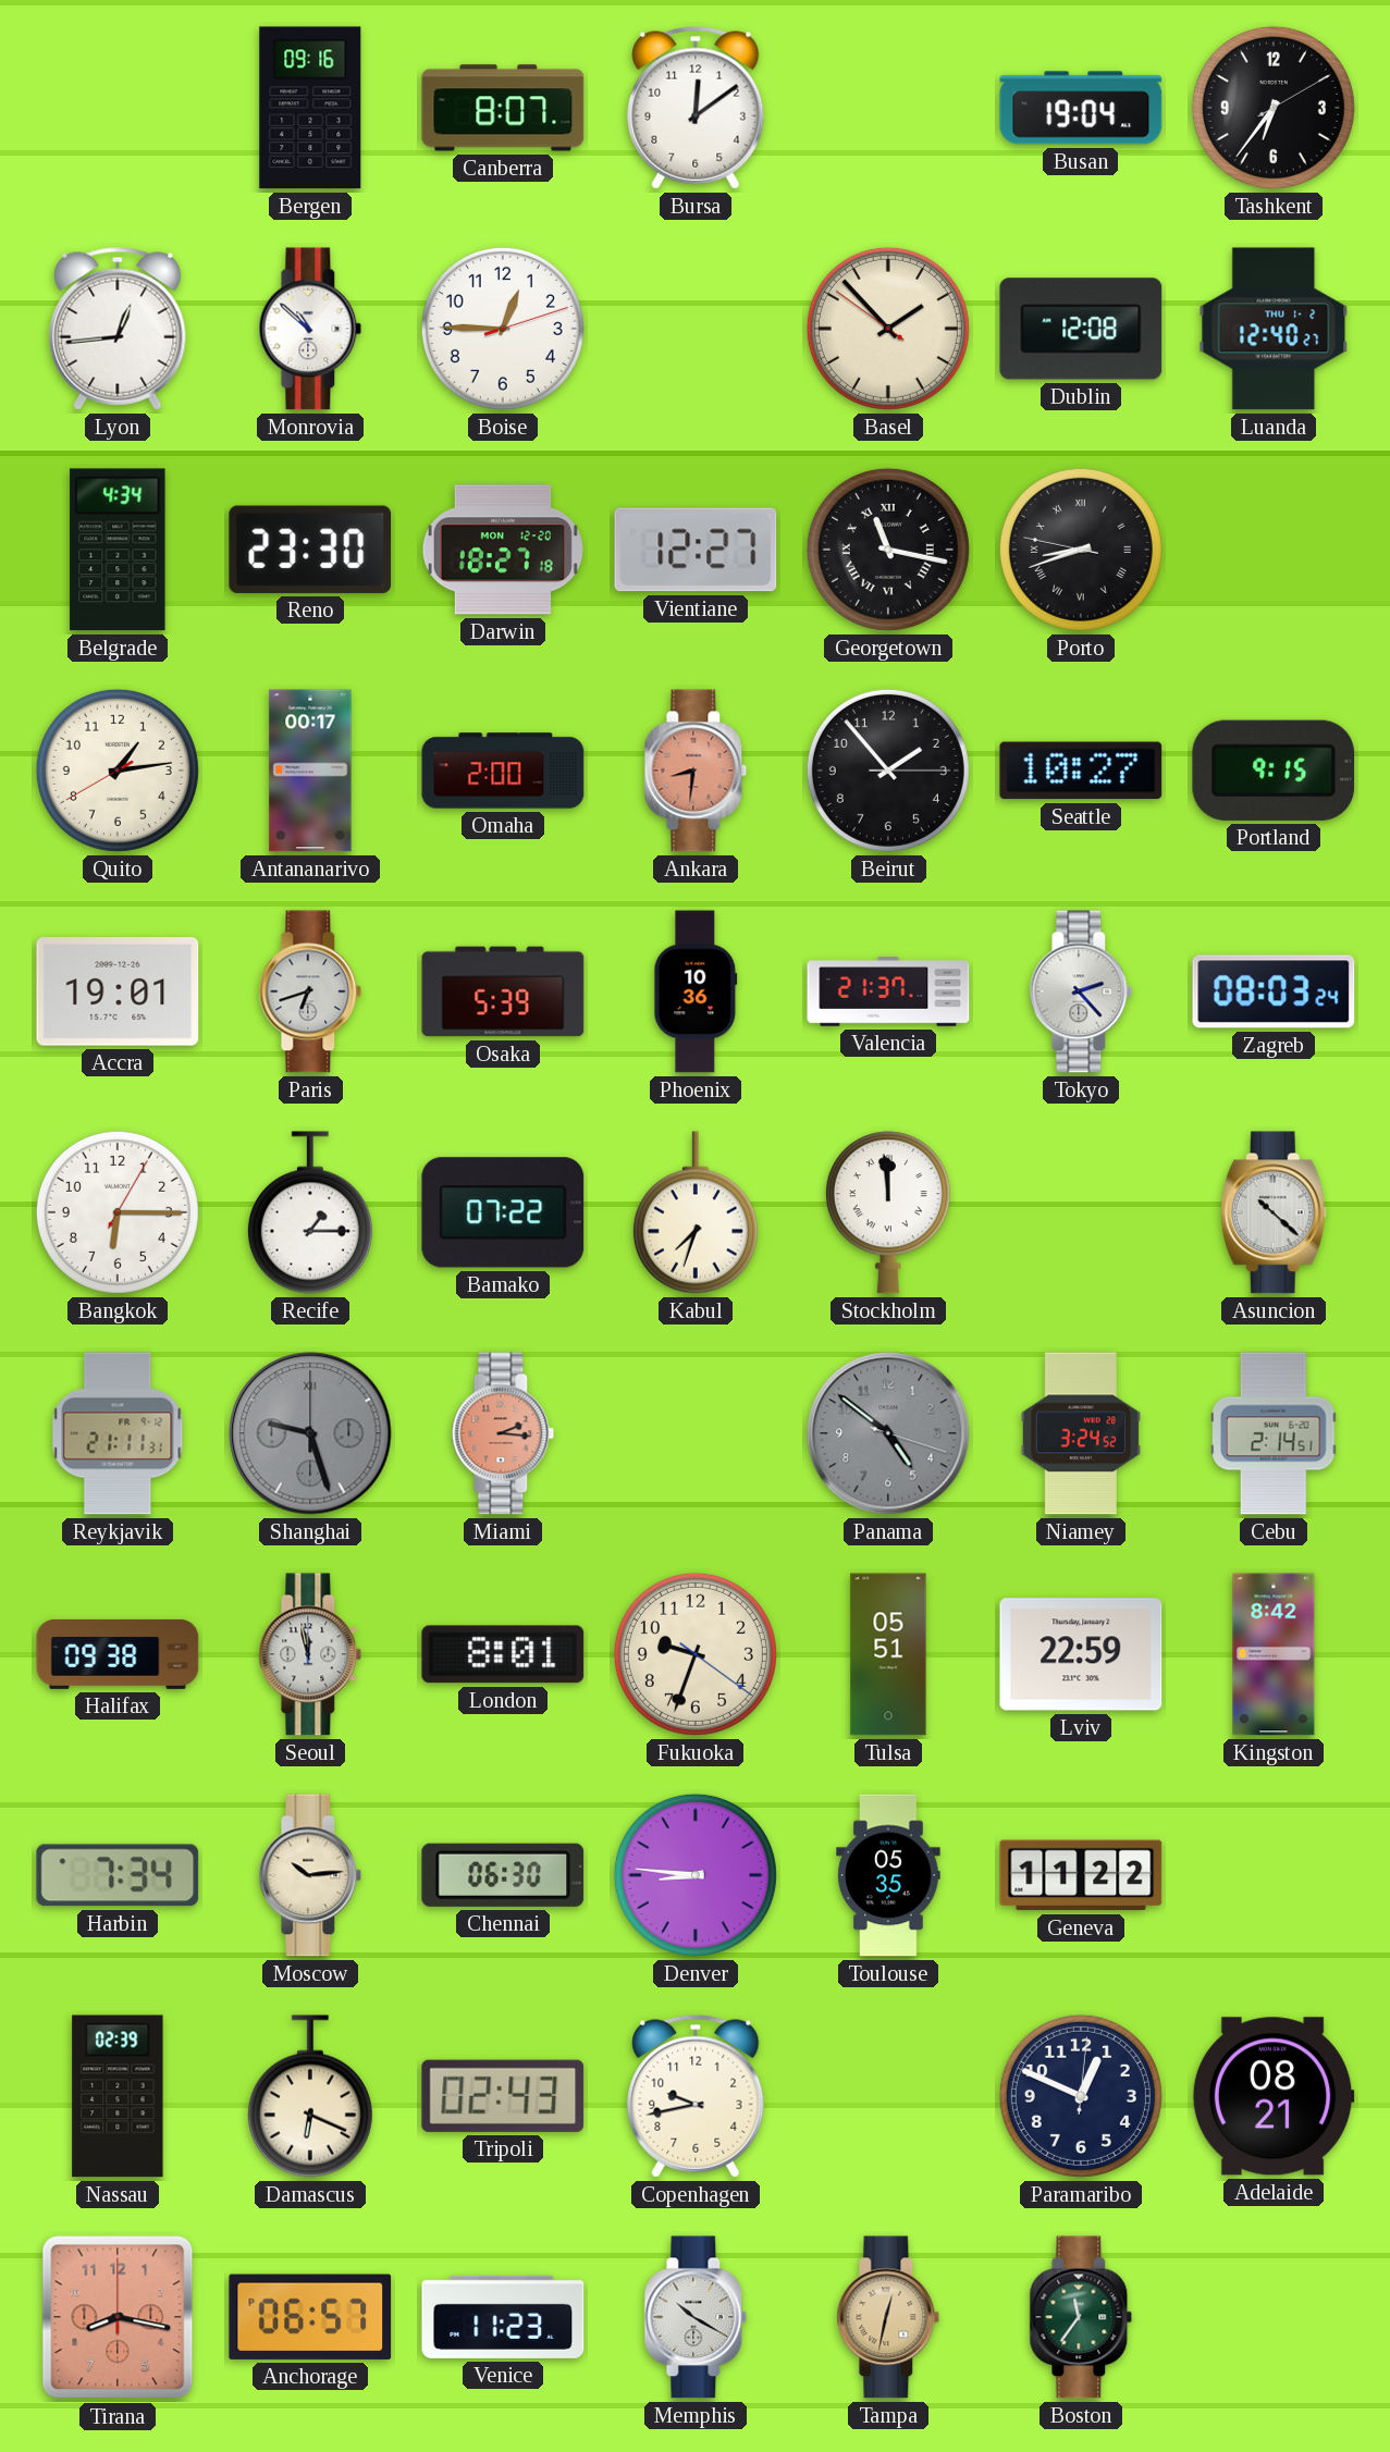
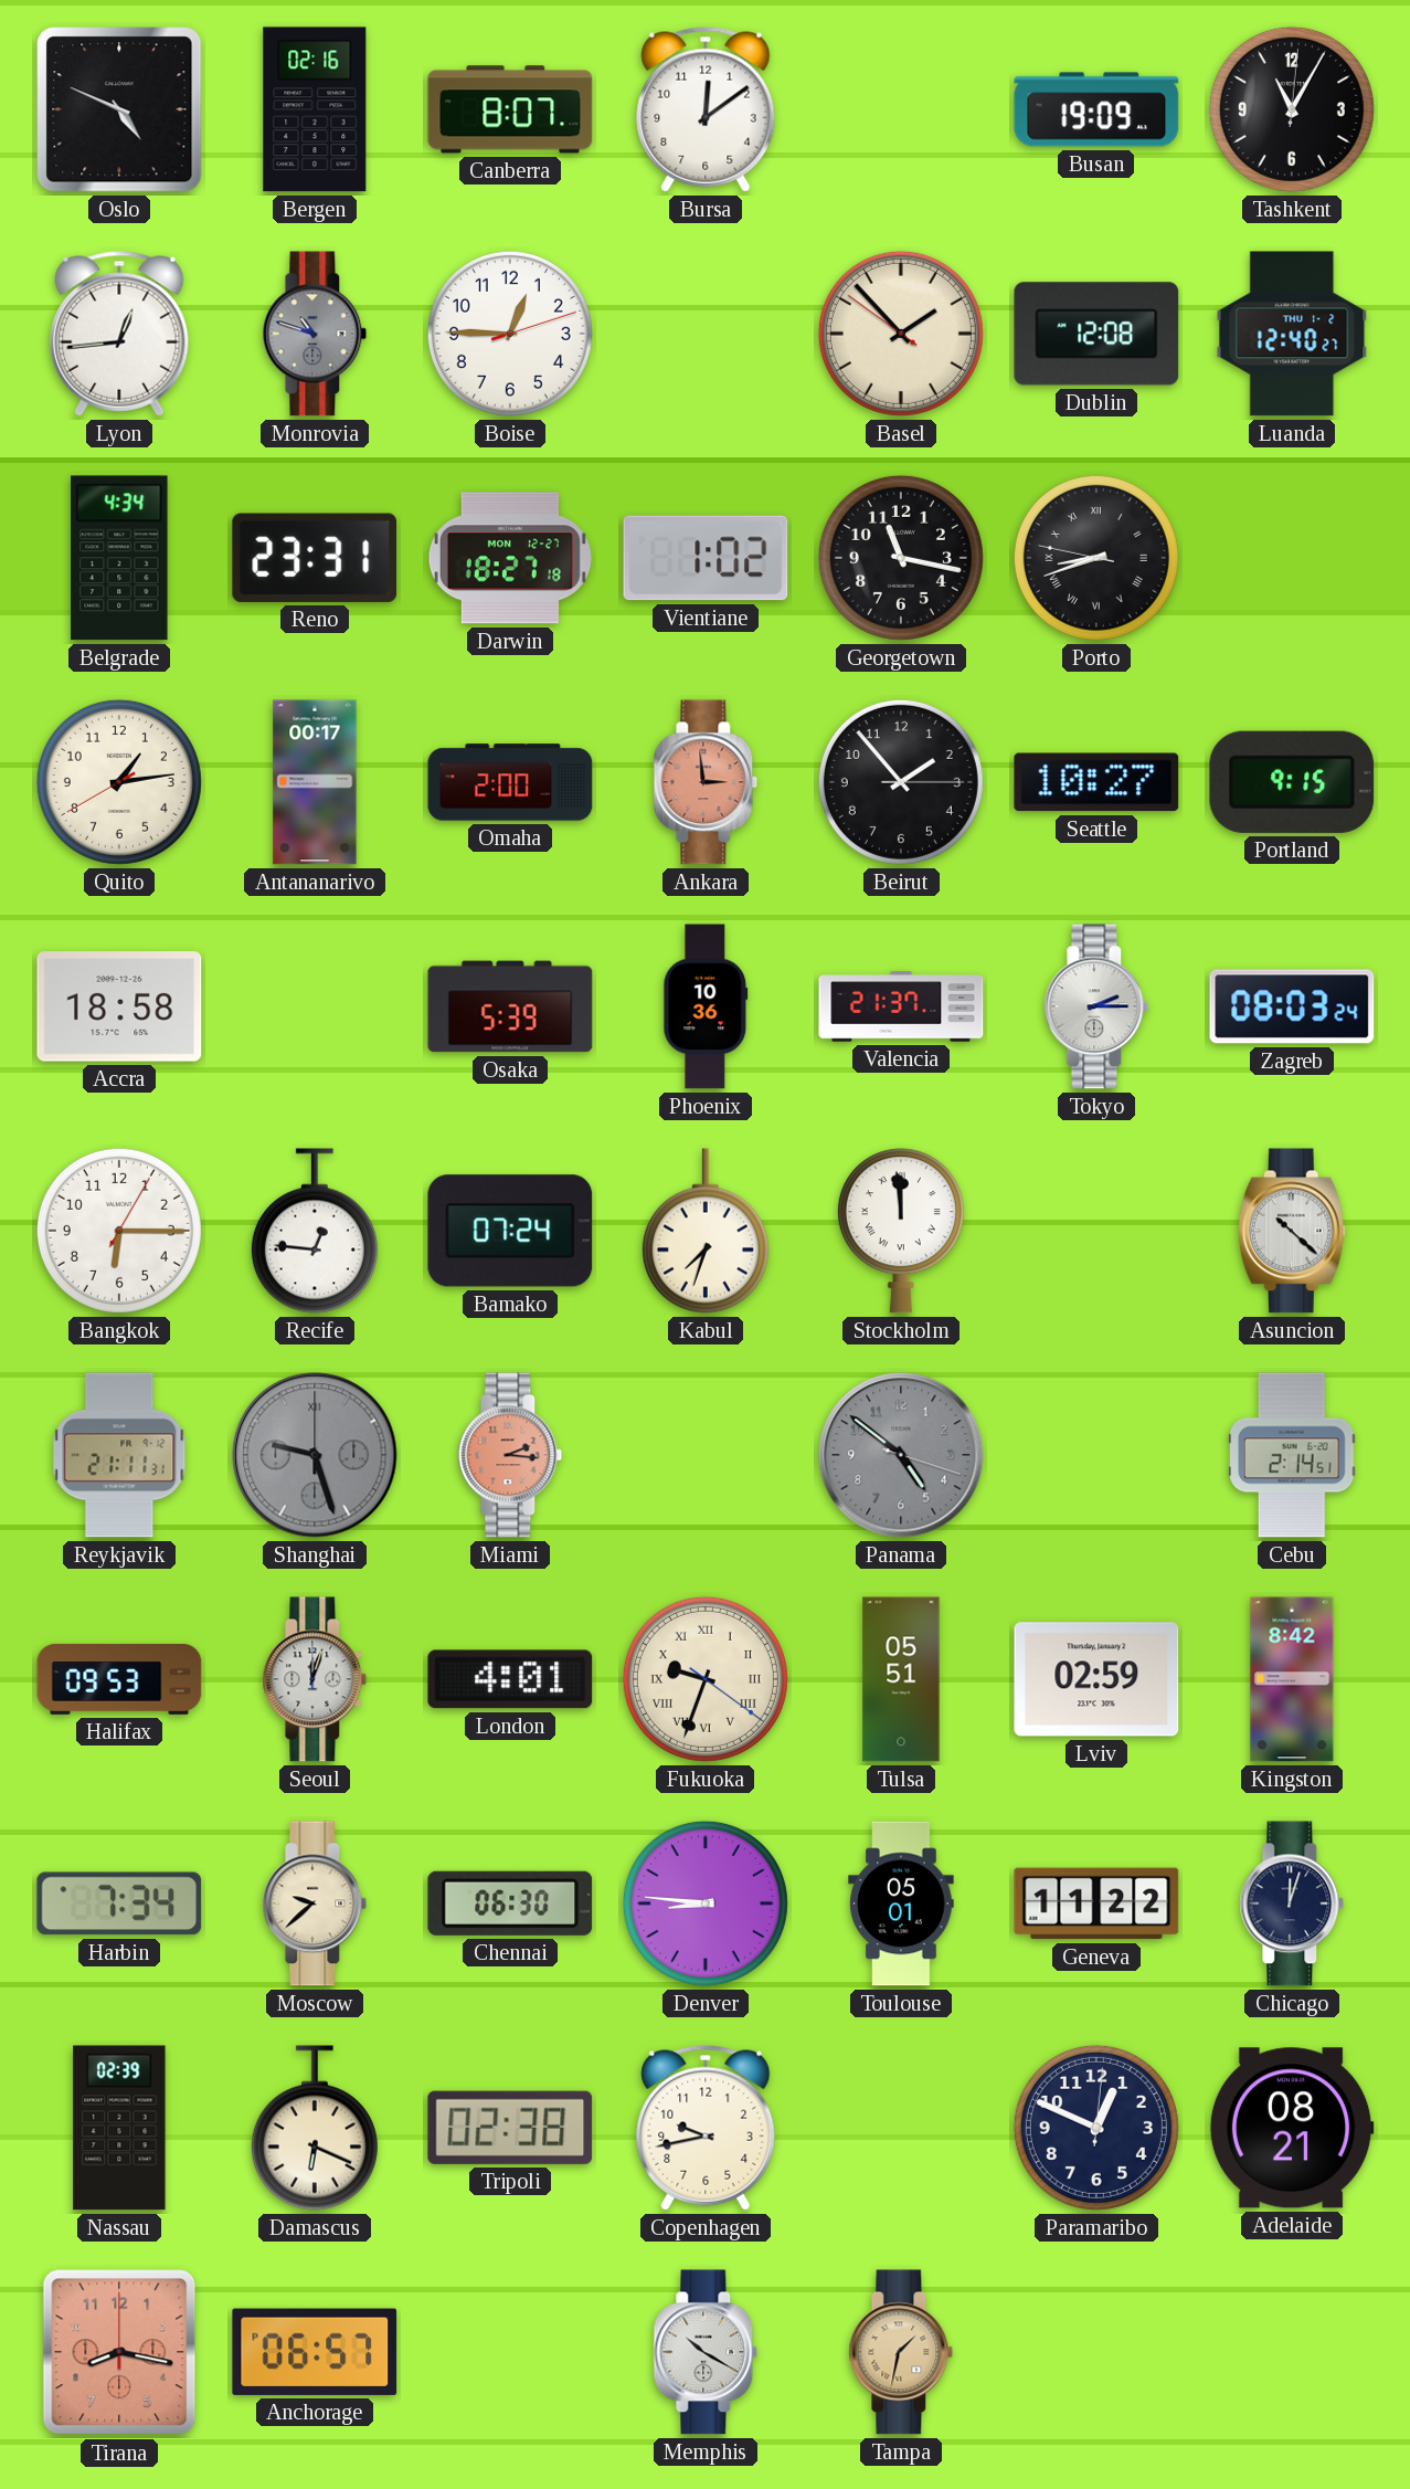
Oslo: none -> 4:49 (119, 109)
Bergen: 09:16 -> 02:16 (315, 109)
Busan: 19:04 -> 19:09 (1096, 109)
Tashkent: 6:36 -> 11:05 (1292, 109)
Monrovia: 10:52 -> 10:48 (315, 334)
Monrovia dial: white -> grey (315, 334)
Reno: 23:30 -> 23:31 (315, 558)
Darwin date: MON 12-20 -> MON 12-27 (510, 558)
Vientiane: 12:27 -> 1:02 (706, 558)
Georgetown numerals: Roman -> Arabic (901, 558)
Ankara: 8:31 -> 2:59 (706, 782)
Accra: 19:01 -> 18:58 (119, 1006)
Paris: 6:42 -> none (310, 991)
Tokyo: 2:23 -> 2:15 (1096, 1006)
Recife: 1:15 -> 12:46 (315, 1231)
Bamako: 07:22 -> 07:24 (510, 1231)
Niamey: 3:24 -> none (1080, 1433)
Halifax: 09:38 -> 09:53 (119, 1679)
Seoul: 11:58 -> 12:03 (315, 1679)
London: 8:01 -> 4:01 (510, 1679)
Fukuoka numerals: Arabic -> Roman (706, 1679)
Lviv: 22:59 -> 02:59 (1096, 1679)
Moscow: 10:14 -> 9:38 (315, 1903)
Toulouse: 05:35 -> 05:01 (901, 1903)
Chicago: none -> 12:03 (1292, 1903)
Tripoli: 02:43 -> 02:38 (510, 2128)
Venice: 11:23 -> none (503, 2317)
Tampa: 12:32 -> 1:32 (901, 2352)
Boston: 11:36 -> none (1081, 2317)
